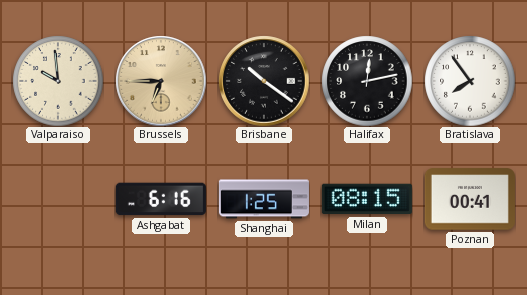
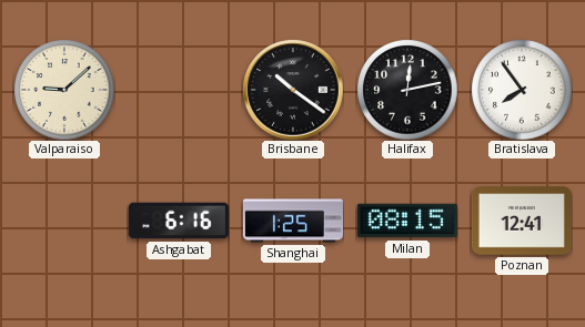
Valparaiso: 9:59 -> 9:08 (64, 90)
Brussels: 6:45 -> none (161, 81)
Poznan: 00:41 -> 12:41 (522, 221)
